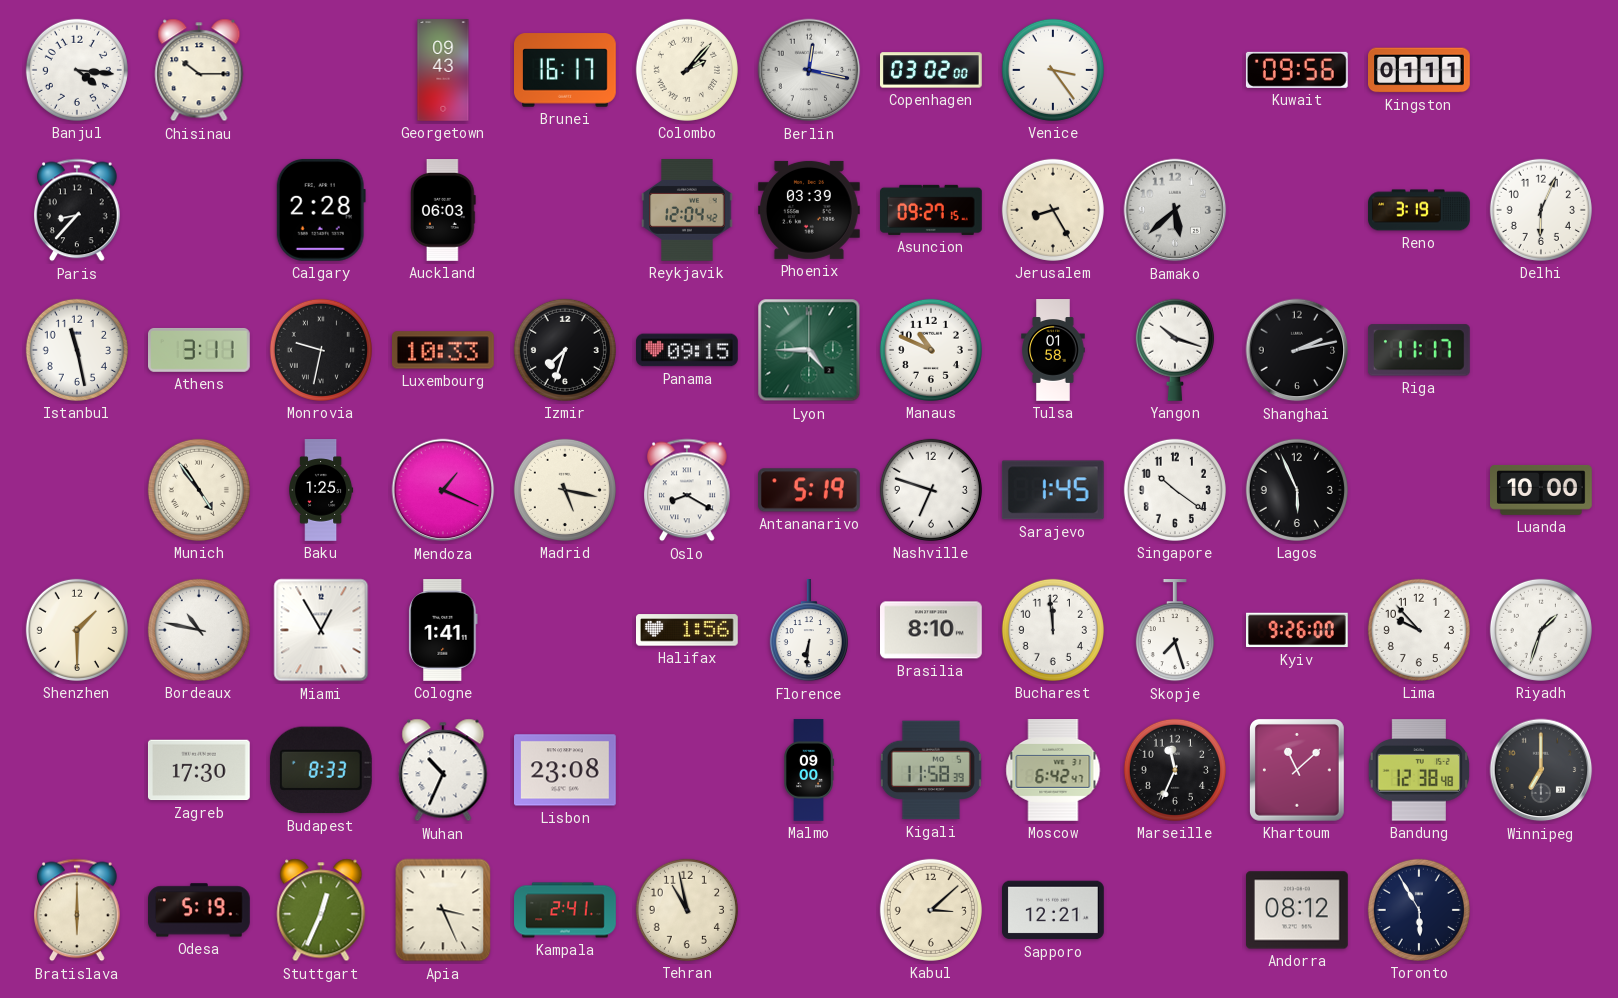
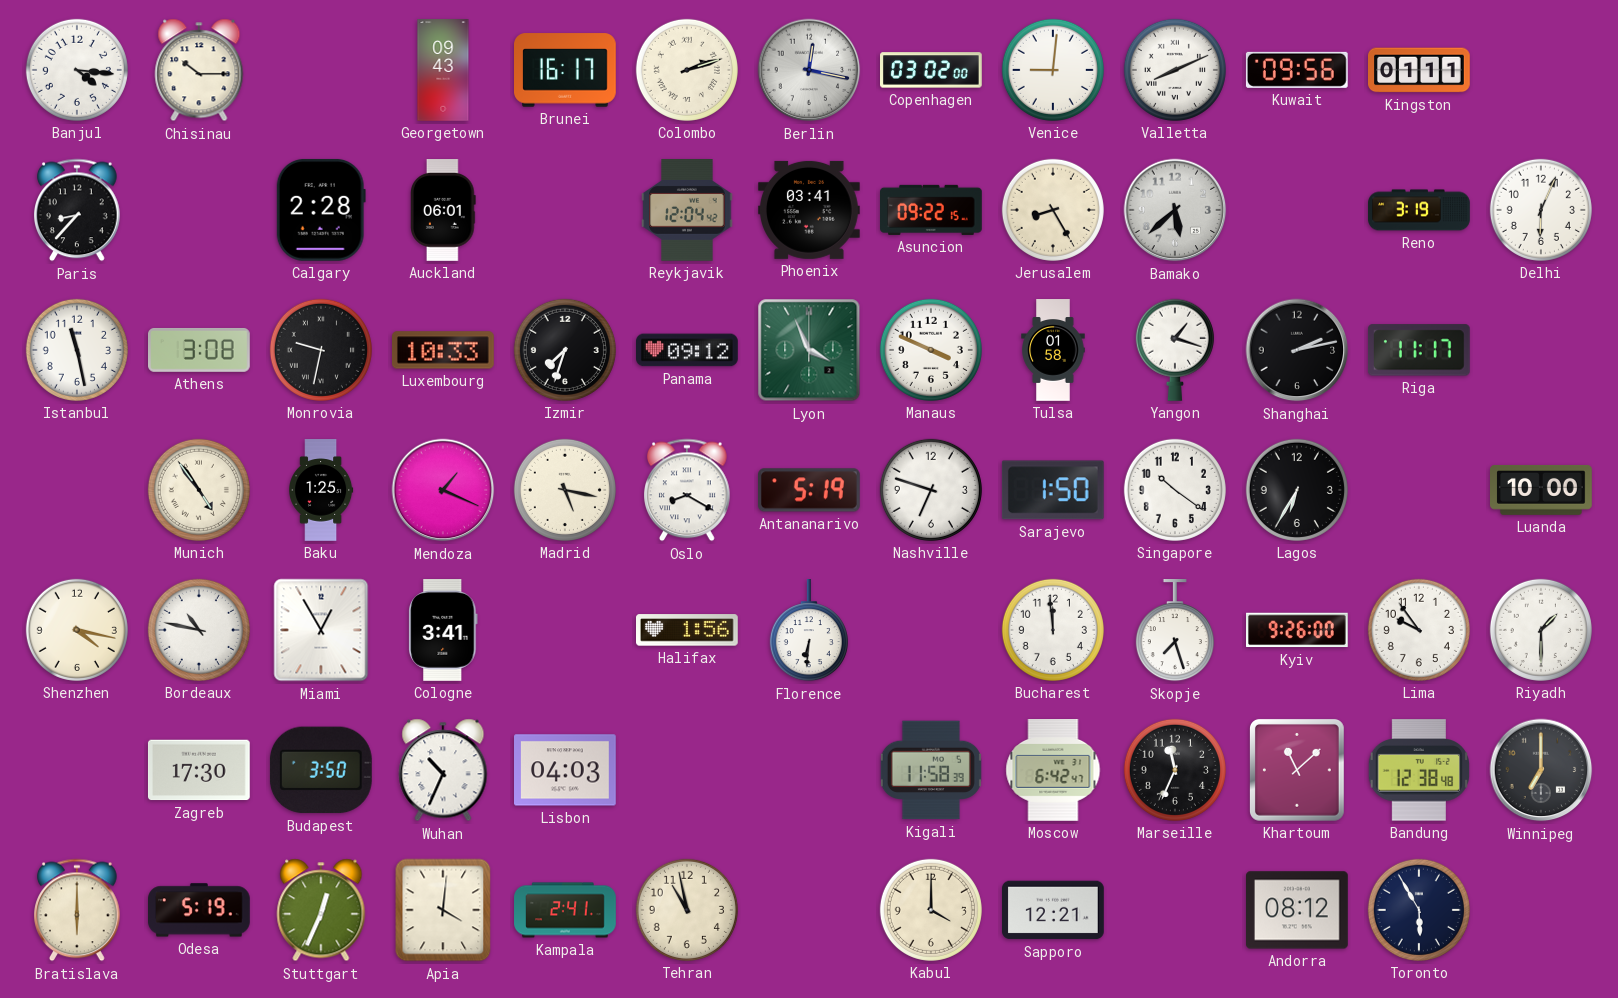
Colombo: 2:07 -> 2:12 (687, 70)
Venice: 3:24 -> 9:01 (1053, 70)
Valletta: none -> 8:11 (1175, 70)
Auckland: 06:03 -> 06:01 (444, 211)
Phoenix: 03:39 -> 03:41 (810, 210)
Asuncion: 09:27 -> 09:22 (932, 210)
Athens: 3:11 -> 3:08 (200, 350)
Panama: 09:15 -> 09:12 (688, 350)
Lyon: 4:45 -> 3:56 (809, 350)
Manaus: 10:49 -> 3:49 (931, 350)
Yangon: 10:18 -> 1:18 (1175, 350)
Sarajevo: 1:45 -> 1:50 (1053, 490)
Lagos: 5:56 -> 6:35 (1297, 490)
Shenzhen: 1:30 -> 4:17 (77, 630)
Cologne: 1:41 -> 3:41 (443, 631)
Brasilia: 8:10 -> none (932, 630)
Lima: 9:53 -> 9:54 (1419, 630)
Riyadh: 1:33 -> 1:30 (1541, 630)
Budapest: 8:33 -> 3:50 (321, 770)
Lisbon: 23:08 -> 04:03 (566, 770)
Malmo: 09:00 -> none (810, 770)
Apia: 3:26 -> 4:01 (443, 910)
Kabul: 3:08 -> 4:00 (931, 910)
